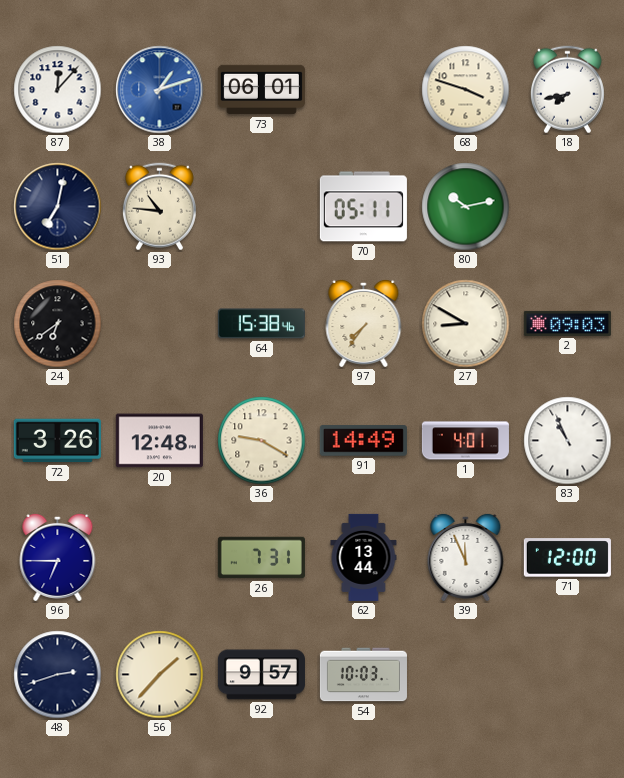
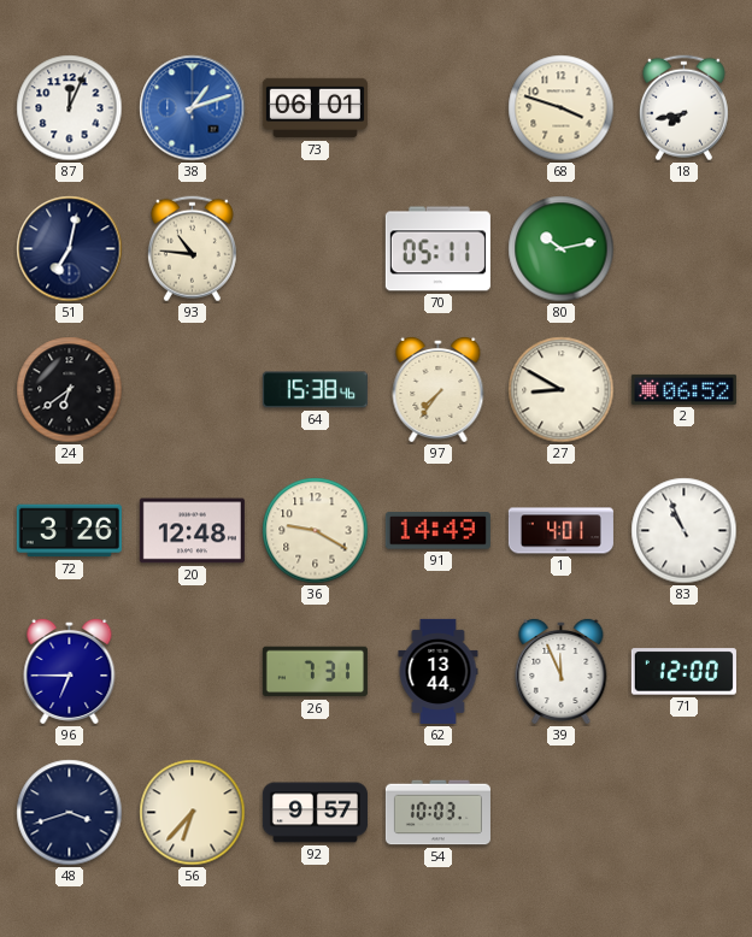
87: 12:07 -> 12:04 (70, 108)
2: 09:03 -> 06:52 (683, 389)
48: 2:42 -> 3:42 (70, 813)
56: 1:37 -> 6:37 (193, 813)
